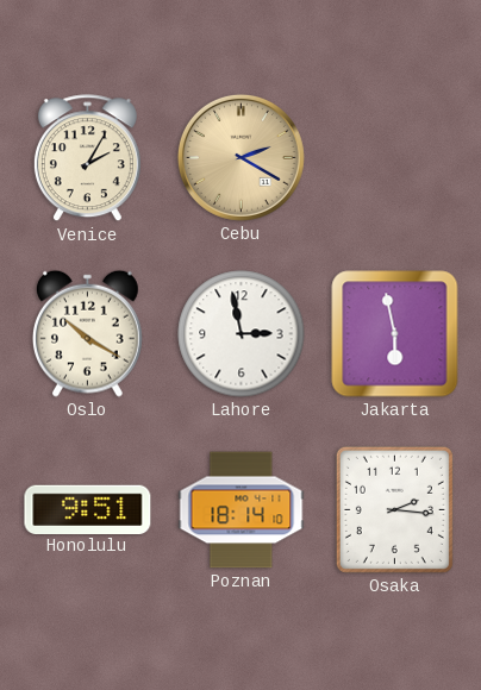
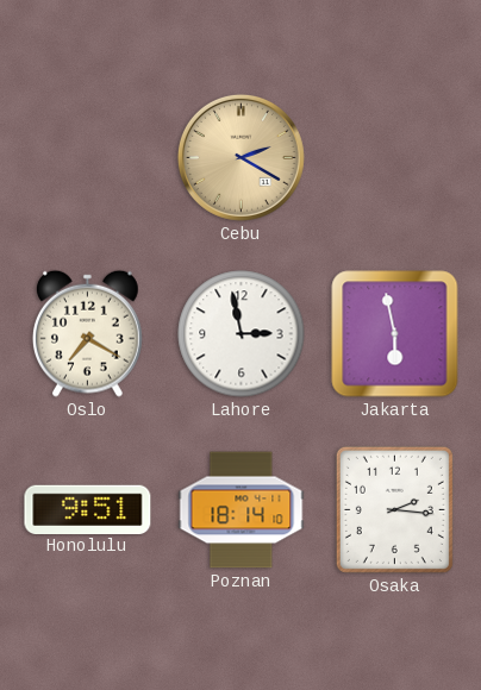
Venice: 2:05 -> none (87, 158)
Oslo: 10:20 -> 7:20 (87, 333)
